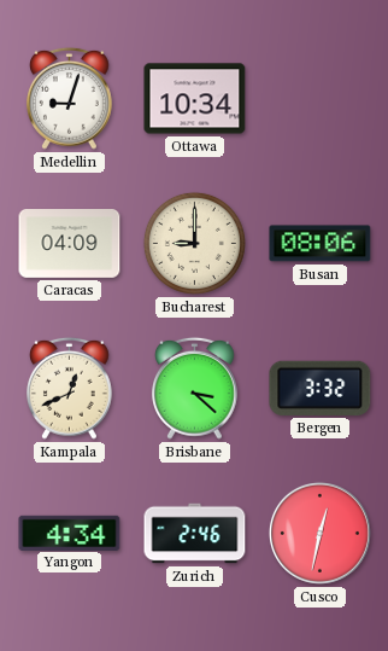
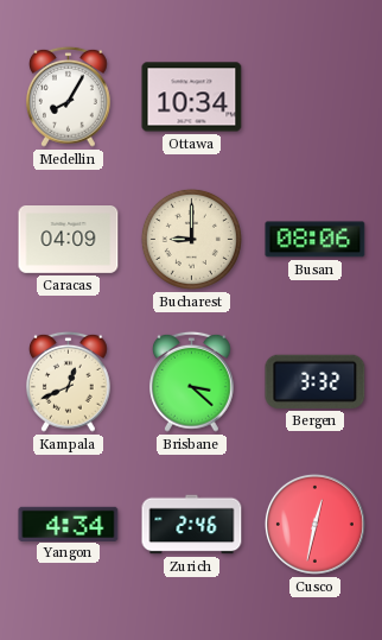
Medellin: 9:03 -> 8:05 (69, 96)
